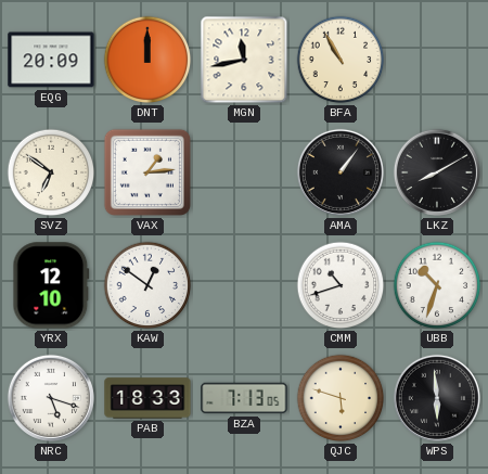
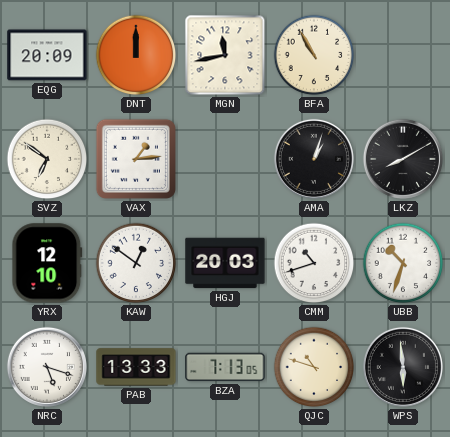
AMA: 1:06 -> 1:03 (314, 159)
HGJ: none -> 20:03 (225, 263)
PAB: 18:33 -> 13:33 (136, 367)
QJC: 5:48 -> 10:48 (314, 367)
